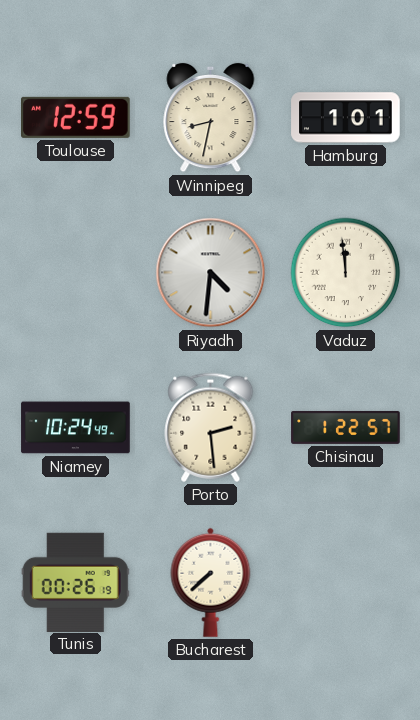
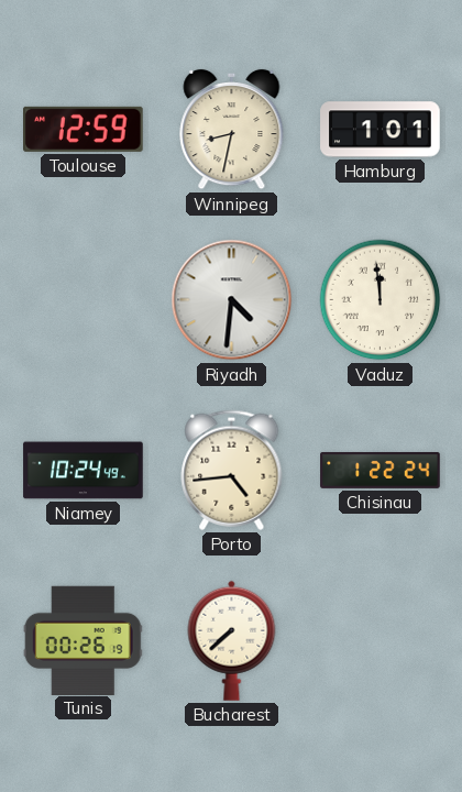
Porto: 2:29 -> 4:44 (232, 470)
Chisinau: 1:22:57 -> 1:22:24 (381, 470)
